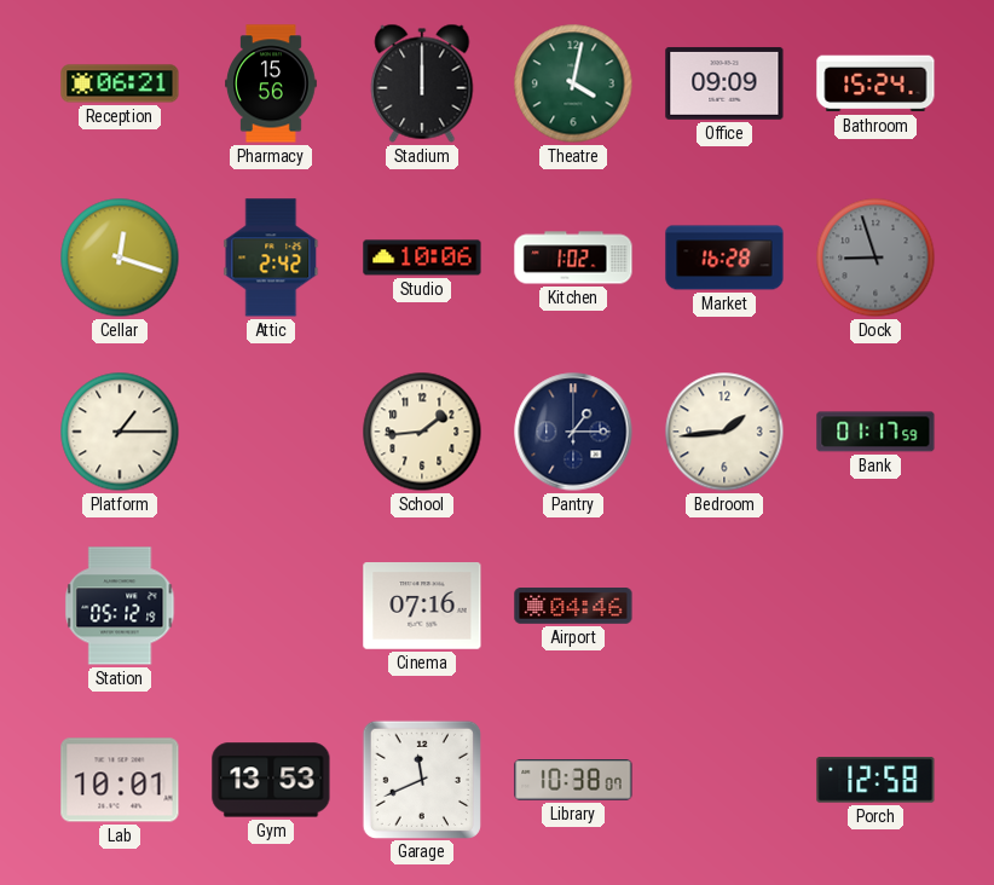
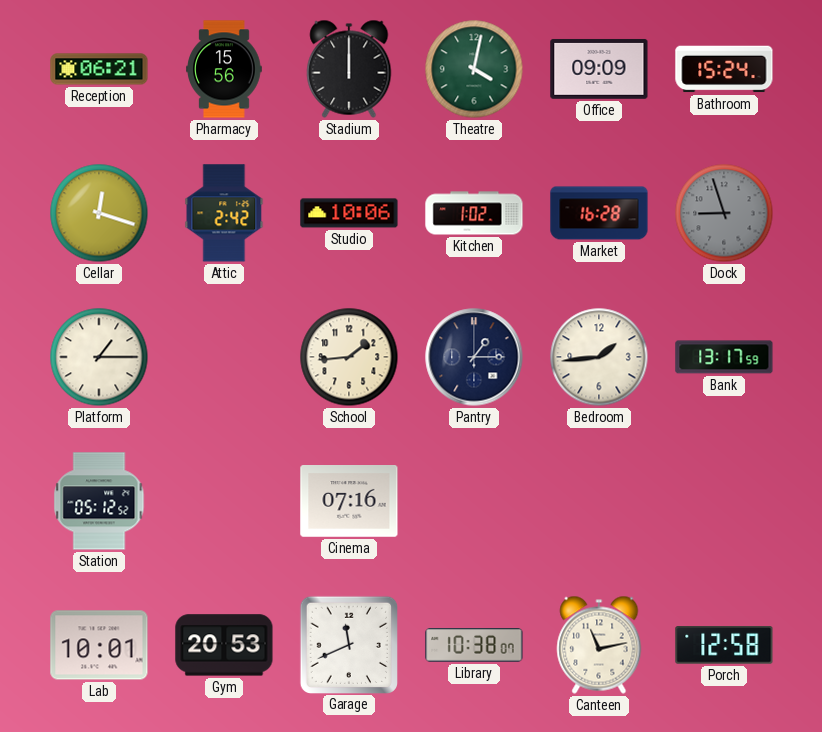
Bank: 01:17 -> 13:17 (724, 357)
Station: 05:12:19 -> 05:12:52 (99, 501)
Airport: 04:46 -> none (573, 607)
Gym: 13:53 -> 20:53 (224, 645)
Canteen: none -> 11:13 (599, 645)
